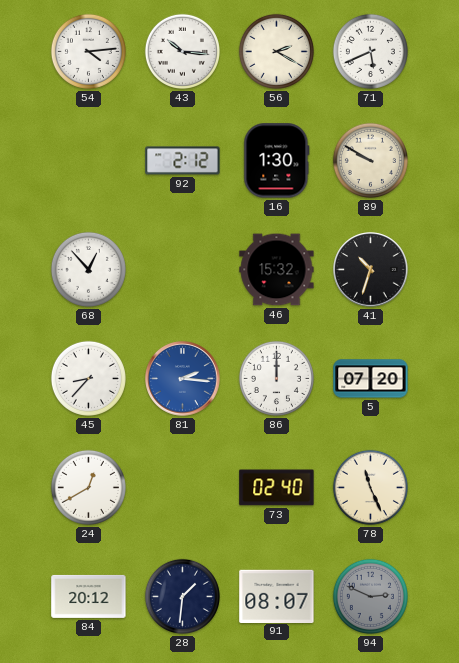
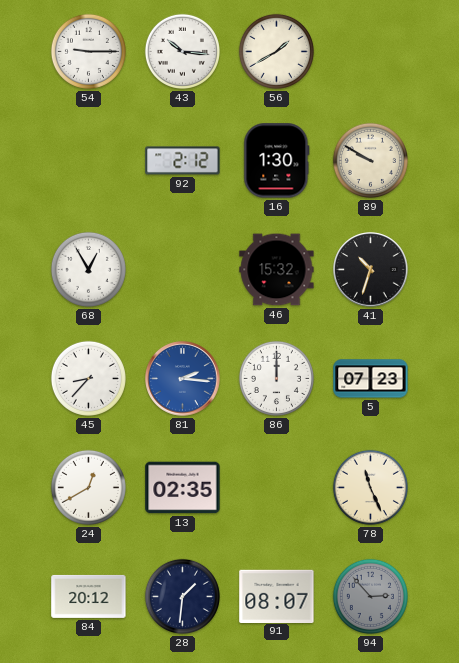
54: 4:14 -> 9:15 (88, 51)
56: 2:20 -> 1:40 (276, 51)
71: 5:41 -> none (370, 51)
68: 12:53 -> 12:55 (88, 269)
5: 07:20 -> 07:23 (371, 379)
13: none -> 02:35 (183, 488)
73: 02:40 -> none (277, 488)
94: 2:49 -> 2:53 (370, 596)
